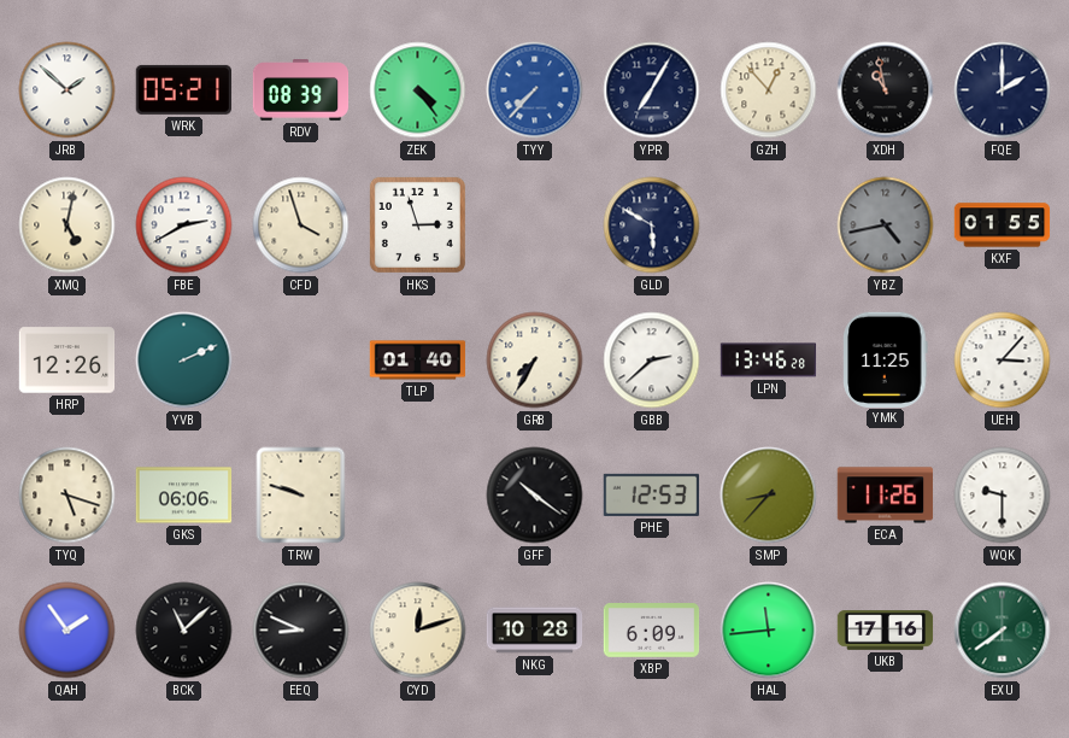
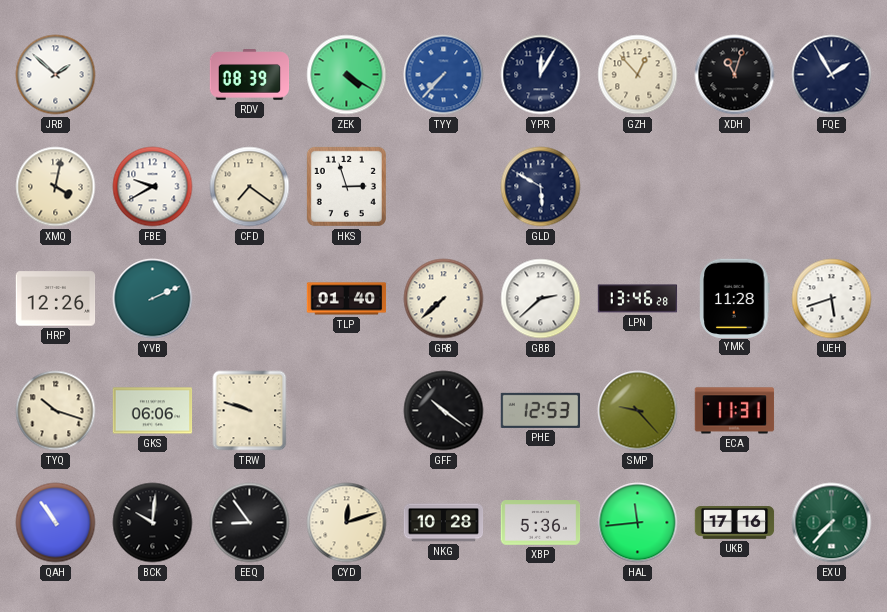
WRK: 05:21 -> none (183, 89)
ZEK: 4:24 -> 4:20 (347, 75)
YPR: 7:05 -> 12:05 (541, 75)
XDH: 10:58 -> 11:03 (735, 75)
FQE: 2:00 -> 1:55 (832, 75)
XMQ: 5:02 -> 4:02 (56, 187)
FBE: 2:40 -> 9:40 (153, 187)
CFD: 3:57 -> 7:21 (250, 187)
YBZ: 4:43 -> none (886, 225)
KXF: 01:55 -> none (1003, 225)
GRB: 7:35 -> 7:38 (444, 299)
YMK: 11:25 -> 11:28 (735, 298)
UEH: 3:07 -> 5:42 (832, 299)
TYQ: 5:18 -> 10:18 (56, 411)
SMP: 8:37 -> 9:23 (638, 411)
ECA: 11:26 -> 11:31 (735, 411)
WQK: 9:30 -> none (1003, 496)
QAH: 1:54 -> 10:54 (56, 523)
BCK: 11:08 -> 10:01 (153, 523)
EEQ: 8:49 -> 8:54 (250, 523)
XBP: 6:09 -> 5:36 (541, 523)
EXU: 7:39 -> 7:37 (832, 523)
